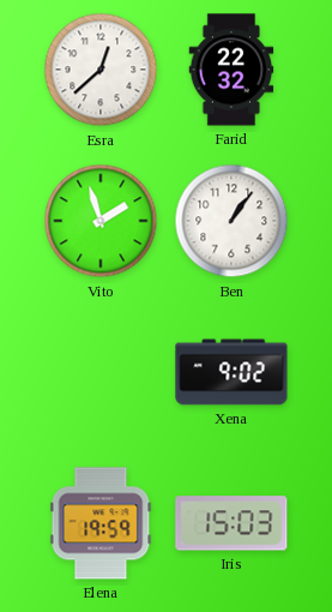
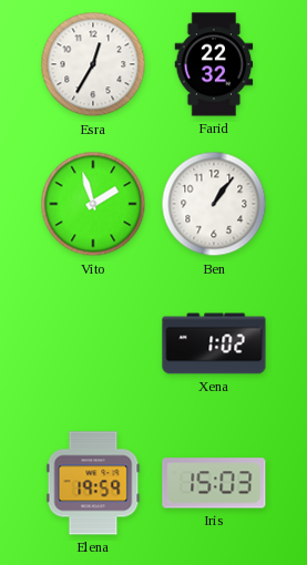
Esra: 12:38 -> 12:35 (93, 64)
Xena: 9:02 -> 1:02 (214, 343)
